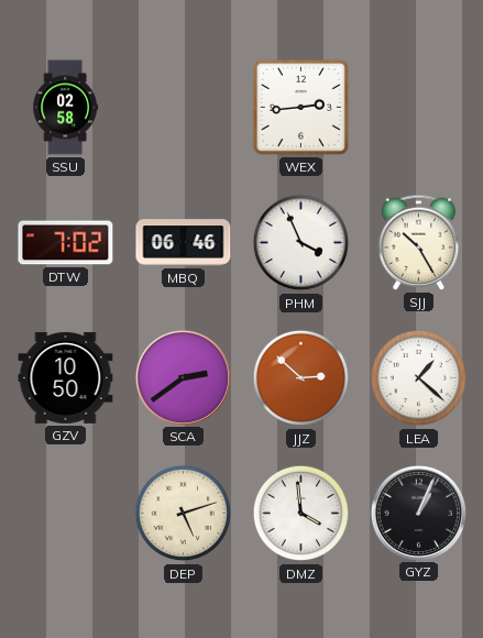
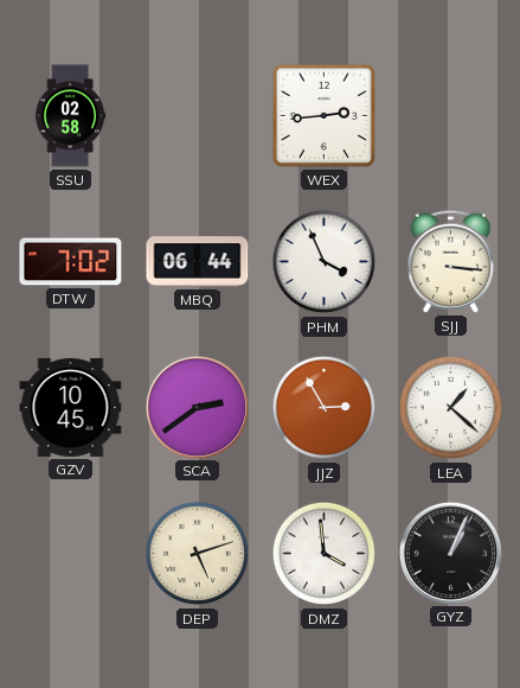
MBQ: 06:46 -> 06:44 (198, 262)
SJJ: 10:25 -> 3:16 (451, 261)
GZV: 10:50 -> 10:45 (71, 407)
JJZ: 2:52 -> 2:55 (325, 408)
